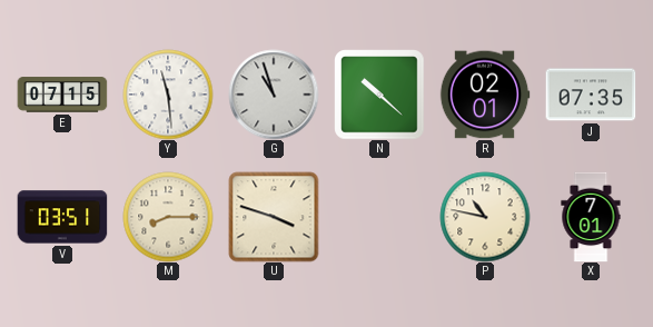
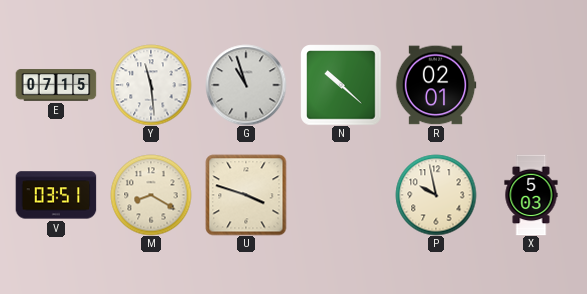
J: 07:35 -> none (591, 95)
M: 8:15 -> 8:20 (151, 195)
P: 10:47 -> 9:58 (436, 195)
X: 7:01 -> 5:03 (531, 195)
